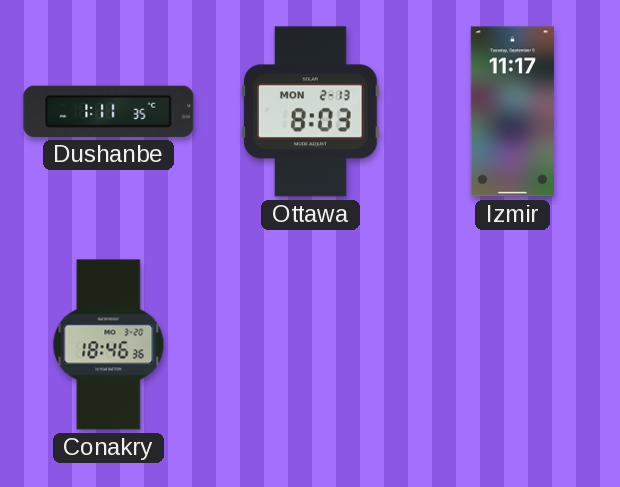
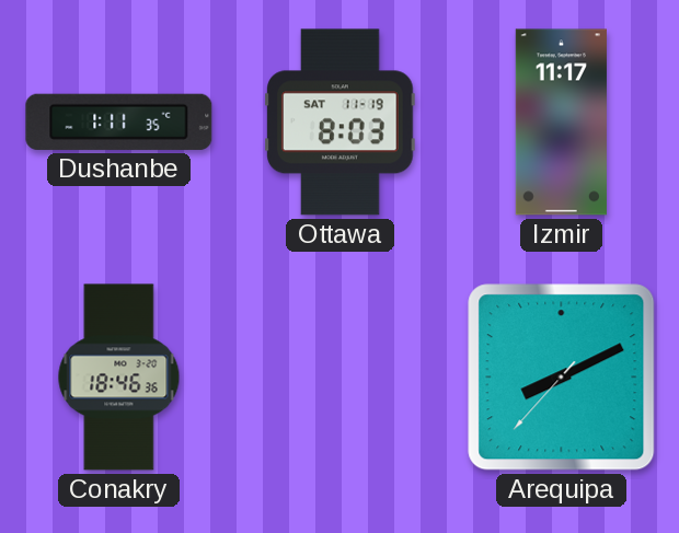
Ottawa date: MON 2-13 -> SAT 11-19 (341, 123)
Arequipa: none -> 8:10 (562, 378)
